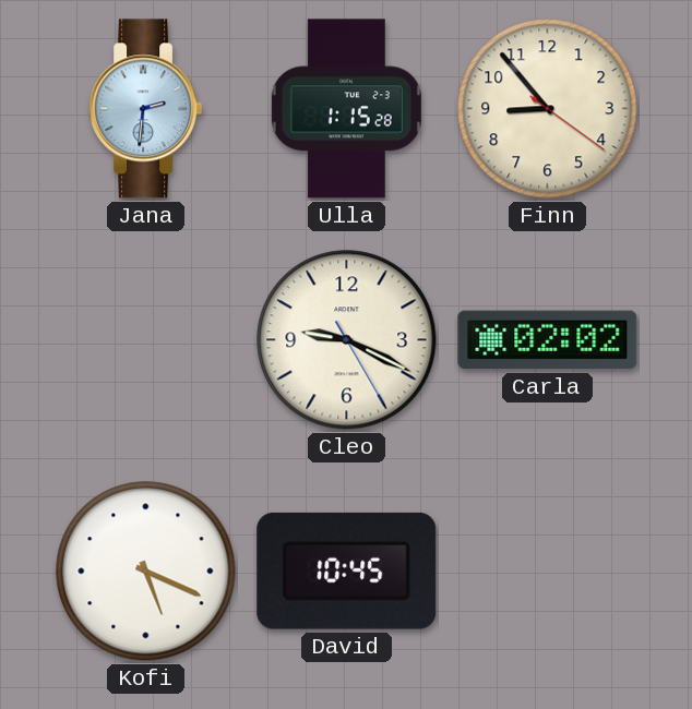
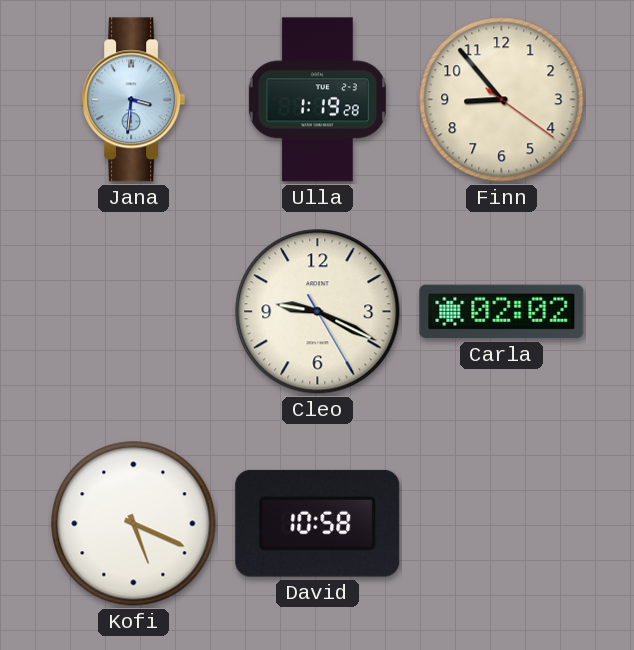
Jana: 2:31 -> 3:31 (134, 100)
Ulla: 1:15 -> 1:19 (317, 100)
David: 10:45 -> 10:58 (318, 523)
